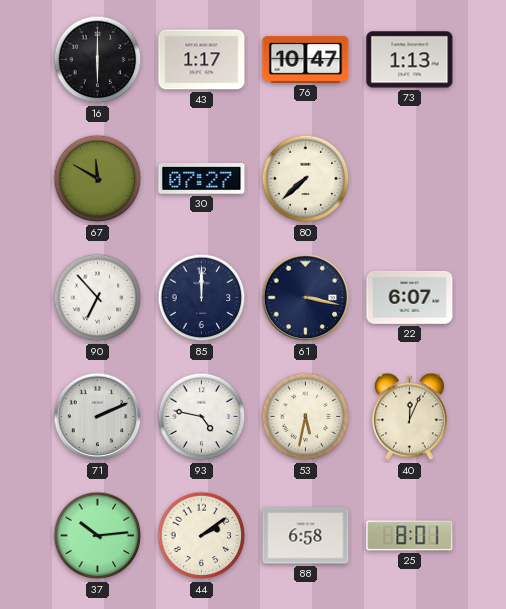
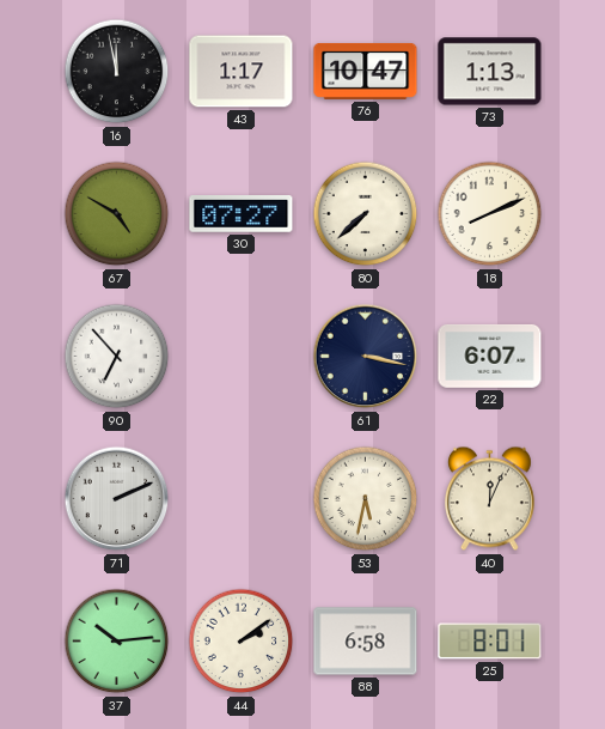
16: 6:00 -> 11:58 (117, 72)
67: 11:50 -> 4:50 (117, 214)
18: none -> 8:11 (490, 214)
85: 12:00 -> none (202, 298)
93: 4:47 -> none (202, 417)
